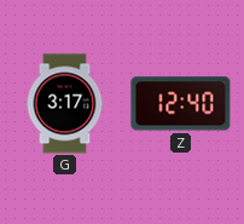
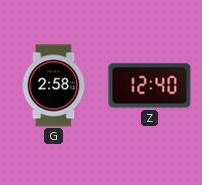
G: 3:17 -> 2:58 (54, 86)
